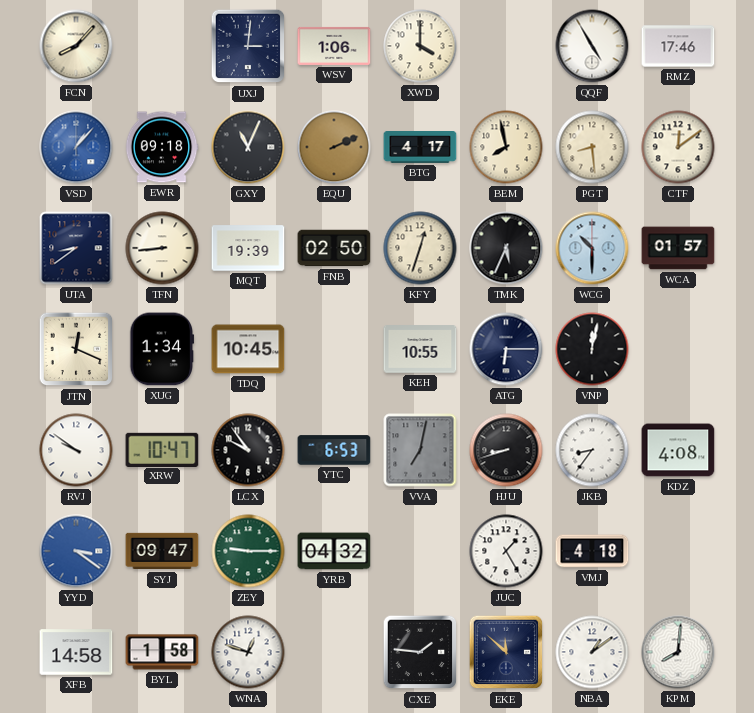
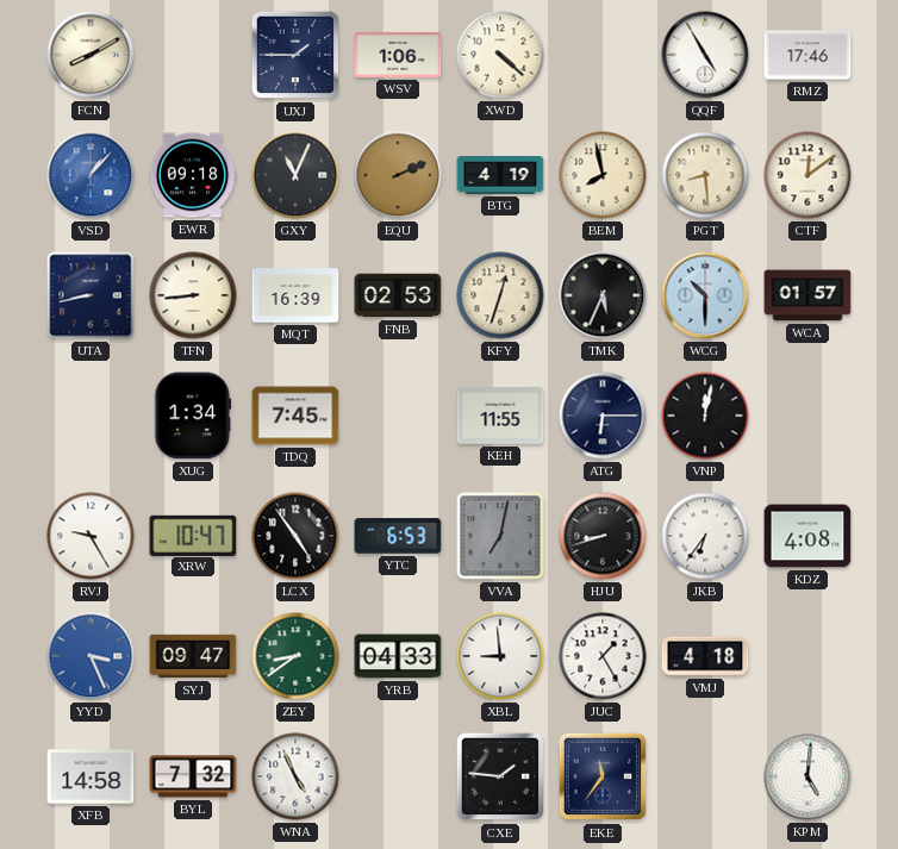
FCN: 8:07 -> 8:10 (91, 55)
UXJ: 3:01 -> 1:45 (295, 55)
XWD: 4:00 -> 4:22 (500, 55)
BTG: 4:17 -> 4:19 (500, 175)
UTA: 8:39 -> 8:43 (91, 295)
MQT: 19:39 -> 16:39 (295, 295)
FNB: 02:50 -> 02:53 (398, 295)
JTN: 12:19 -> none (76, 349)
TDQ: 10:45 -> 7:45 (295, 416)
KEH: 10:55 -> 11:55 (500, 416)
RVJ: 9:51 -> 9:25 (91, 536)
LCX: 9:54 -> 4:54 (295, 536)
JKB: 8:36 -> 6:36 (705, 536)
YYD: 3:21 -> 3:26 (91, 656)
ZEY: 9:15 -> 8:39 (295, 656)
YRB: 04:32 -> 04:33 (398, 656)
XBL: none -> 8:59 (500, 656)
BYL: 1:58 -> 7:32 (193, 776)
WNA: 12:48 -> 4:56 (295, 776)
EKE: 11:52 -> 11:36 (603, 776)
NBA: 1:09 -> none (592, 652)
KPM: 8:01 -> 5:01 (807, 776)
